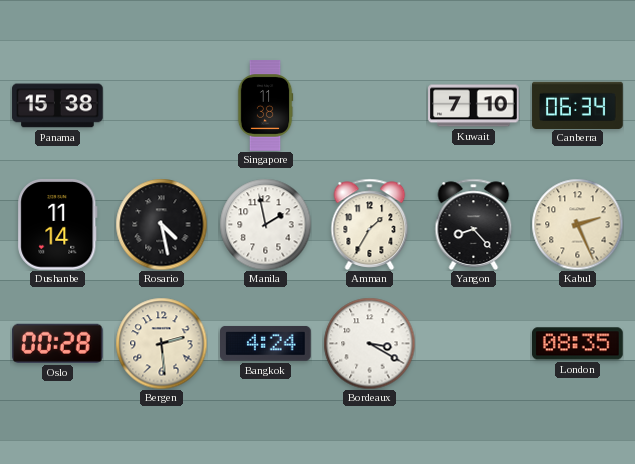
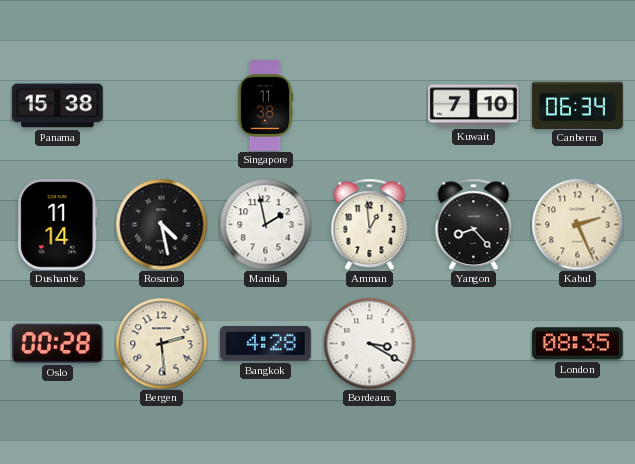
Amman: 1:35 -> 12:59 (370, 224)
Bangkok: 4:24 -> 4:28 (266, 344)
